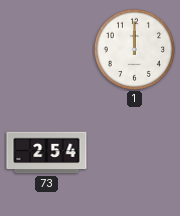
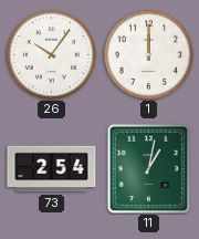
26: none -> 10:06 (51, 54)
11: none -> 1:02 (149, 168)
